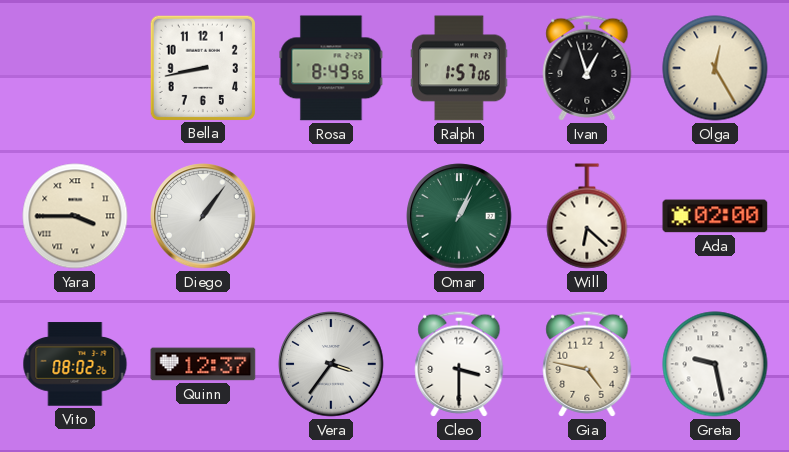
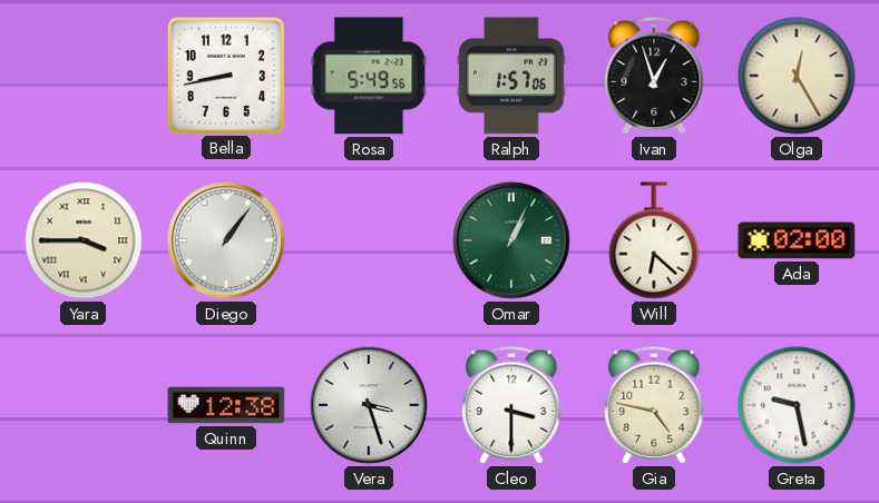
Rosa: 8:49 -> 5:49 (369, 76)
Vito: 08:02 -> none (75, 364)
Quinn: 12:37 -> 12:38 (226, 405)
Vera: 3:36 -> 3:27 (369, 405)
